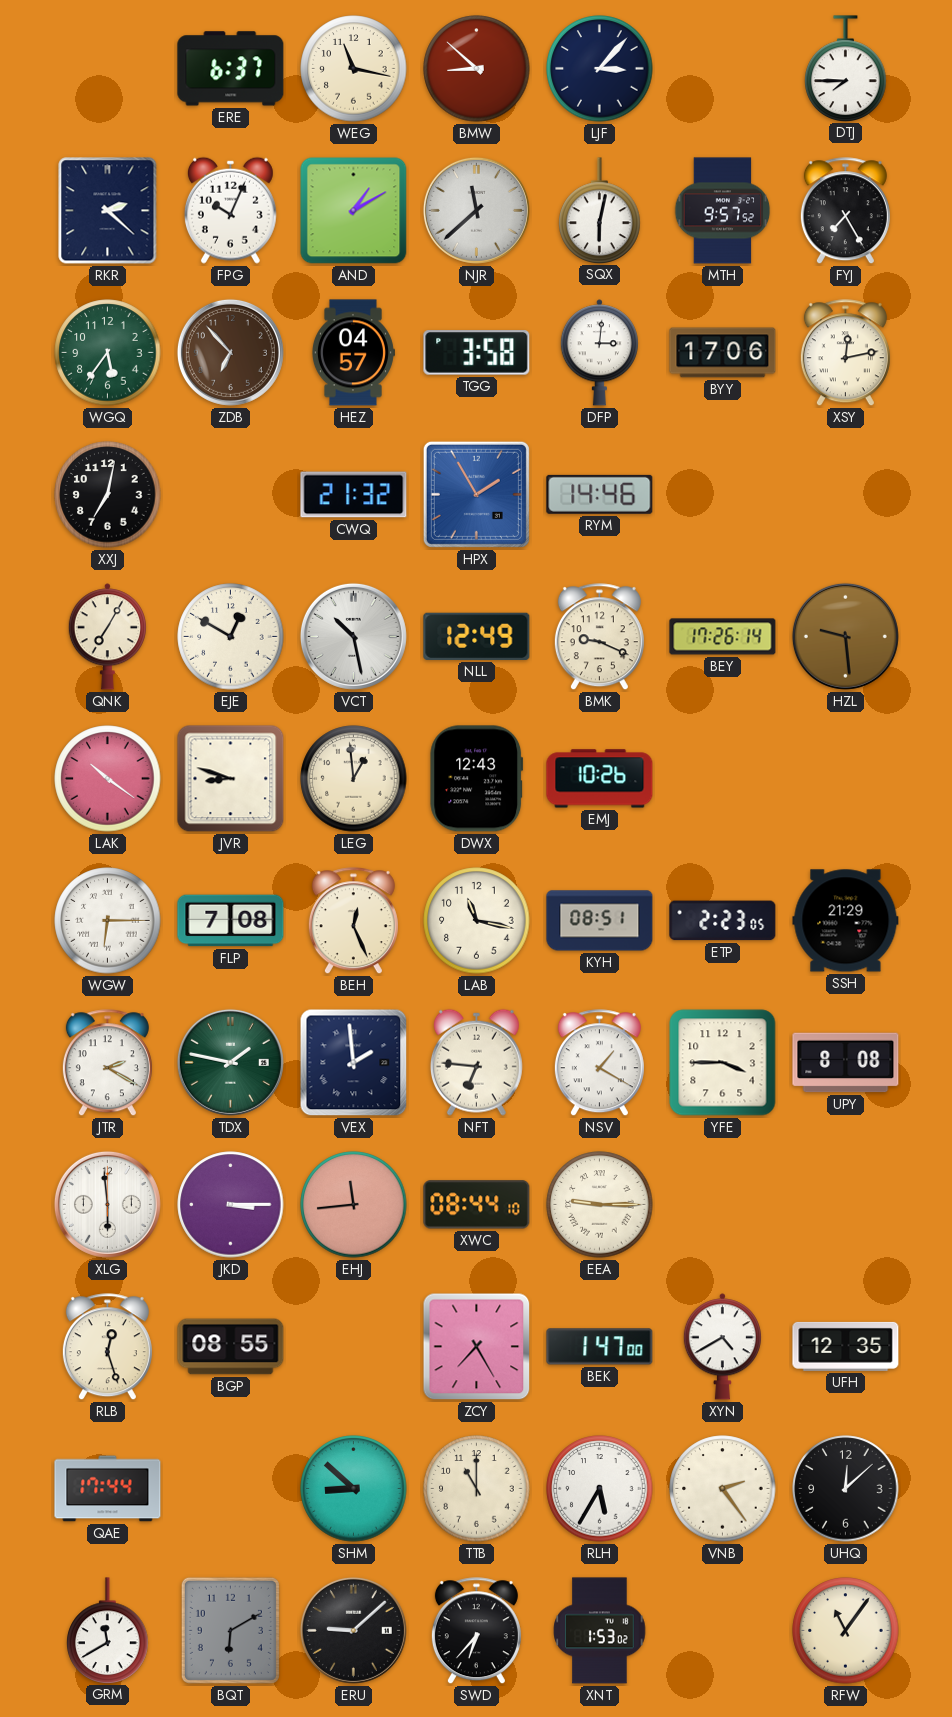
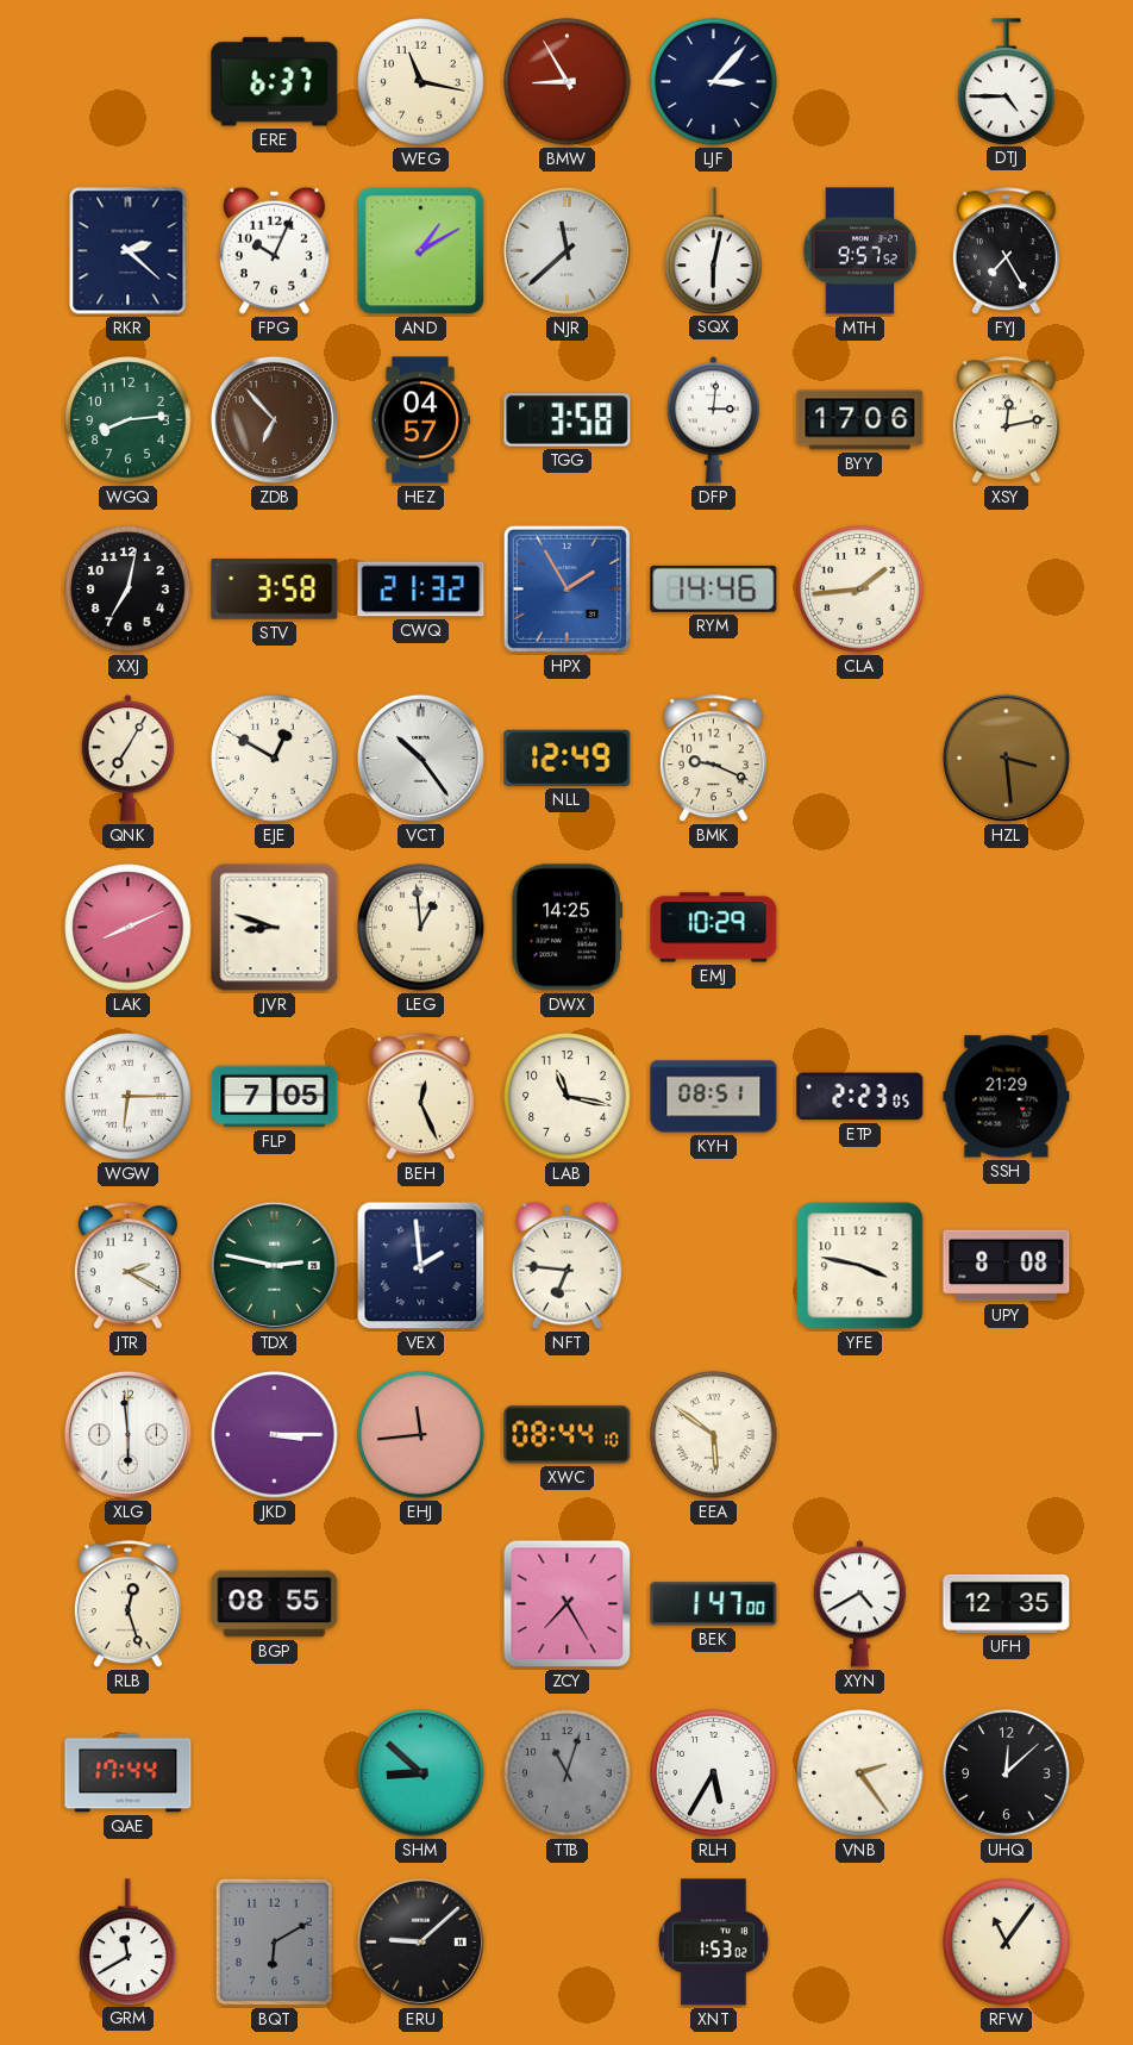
BMW: 8:52 -> 8:55 (568, 82)
DTJ: 7:45 -> 4:45 (1007, 81)
WGQ: 5:36 -> 8:14 (129, 420)
STV: none -> 3:58 (275, 590)
CLA: none -> 1:44 (860, 590)
VCT: 10:28 -> 10:24 (420, 757)
BEY: 17:26 -> none (723, 637)
HZL: 9:29 -> 3:29 (1006, 757)
LAK: 10:21 -> 8:11 (129, 928)
DWX: 12:43 -> 14:25 (568, 928)
EMJ: 10:26 -> 10:29 (714, 928)
FLP: 7:08 -> 7:05 (275, 1097)
TDX: 1:47 -> 2:47 (274, 1265)
NSV: 1:20 -> none (599, 1063)
YFE: 3:45 -> 3:47 (860, 1266)
EEA: 9:15 -> 5:51 (714, 1435)
TTB: 11:00 -> 11:03 (568, 1773)
TTB dial: cream -> grey (568, 1773)
SWD: 6:37 -> none (476, 1631)
